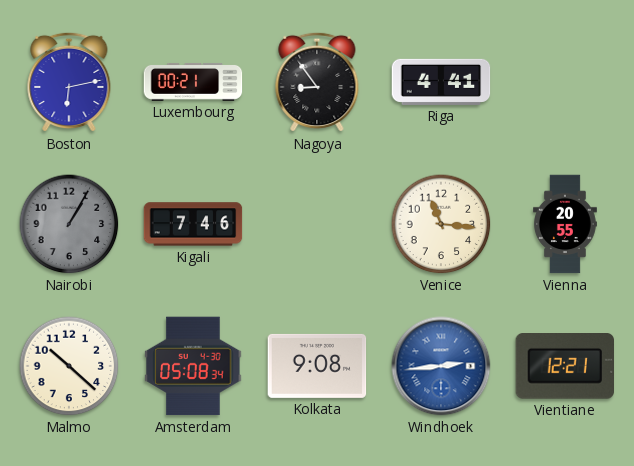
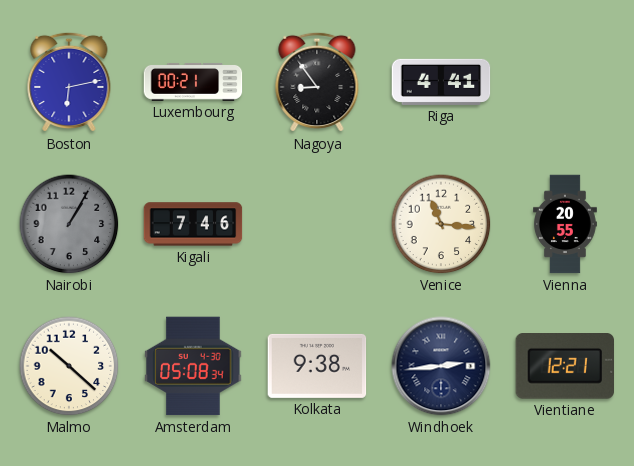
Kolkata: 9:08 -> 9:38 (317, 366)
Windhoek dial: blue -> navy (441, 366)
